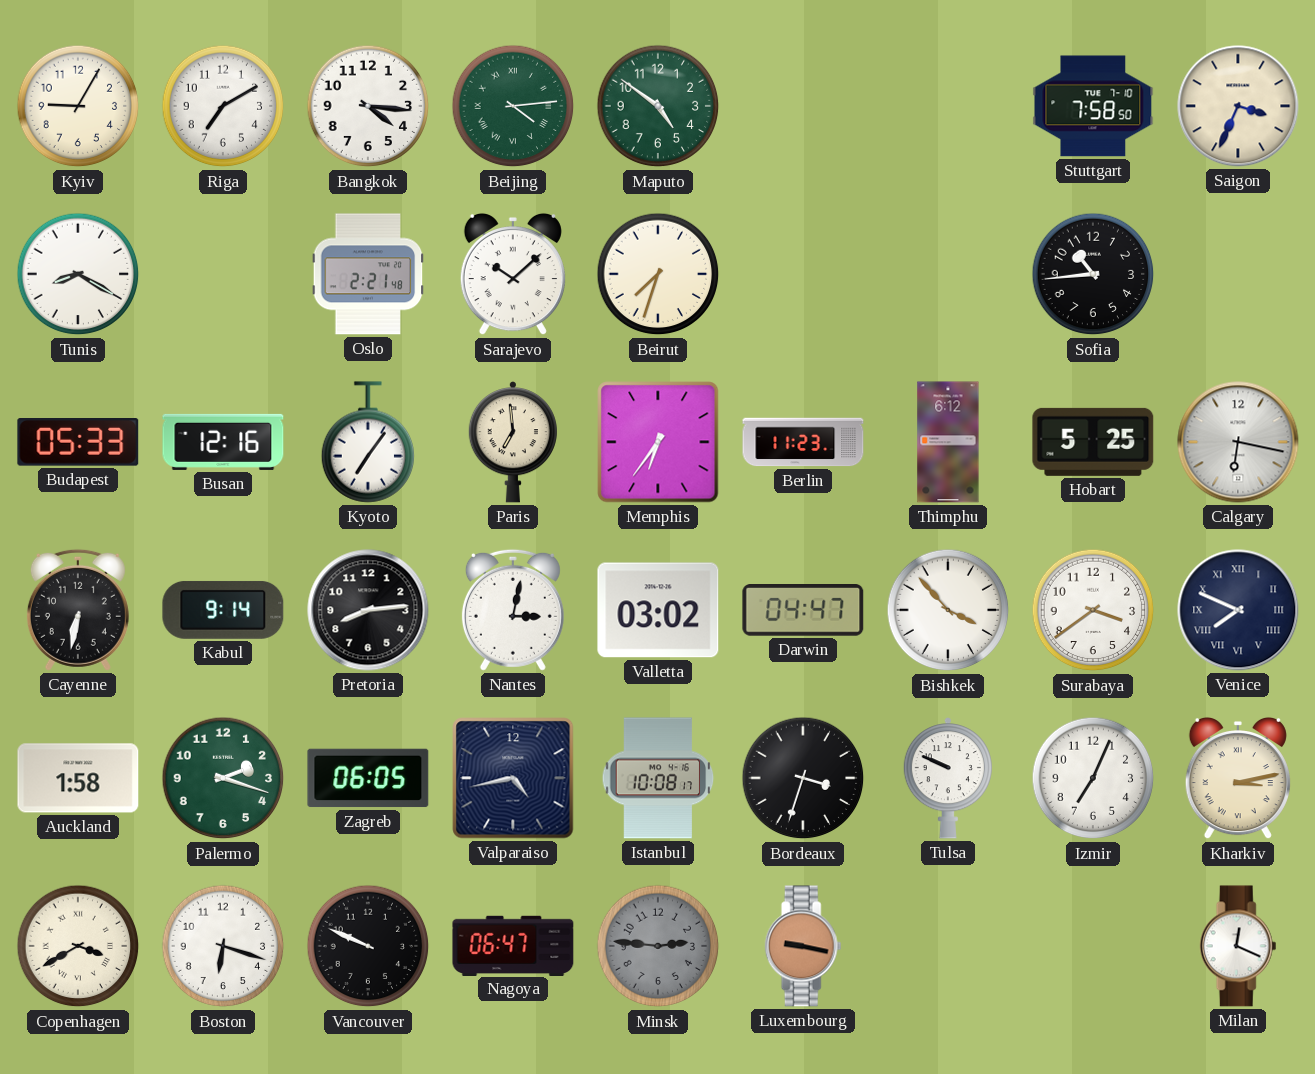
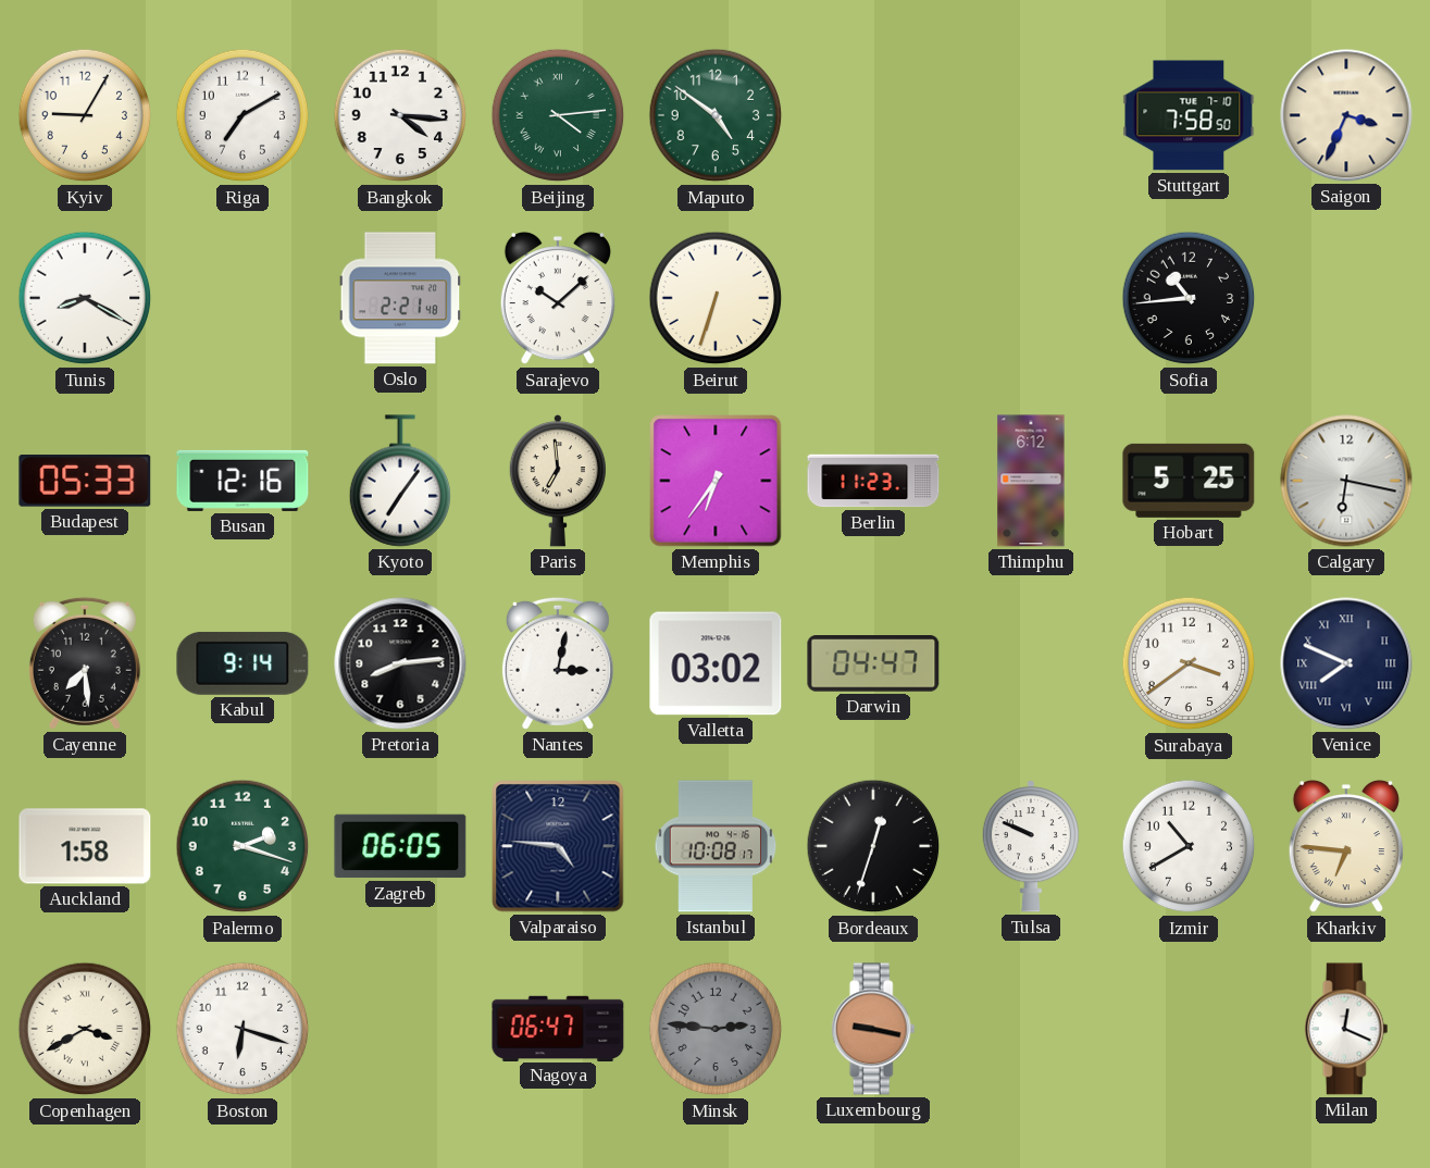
Beirut: 7:33 -> 6:33 (716, 298)
Cayenne: 6:32 -> 7:29 (85, 663)
Bishkek: 3:53 -> none (948, 610)
Valparaiso: 4:43 -> 4:46 (558, 846)
Bordeaux: 3:33 -> 12:33 (873, 846)
Izmir: 7:04 -> 10:40 (1189, 846)
Kharkiv: 3:13 -> 6:46 (1346, 846)
Vancouver: 9:49 -> none (368, 946)
